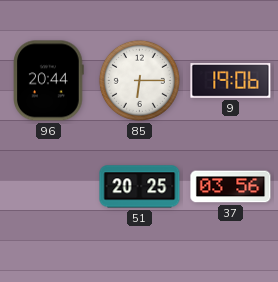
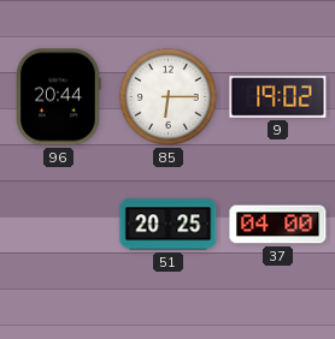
9: 19:06 -> 19:02 (278, 97)
37: 03:56 -> 04:00 (278, 225)
